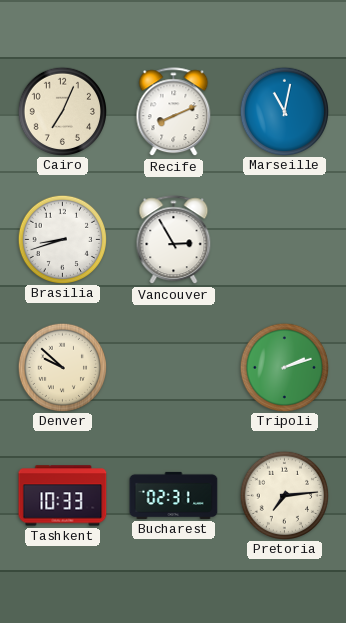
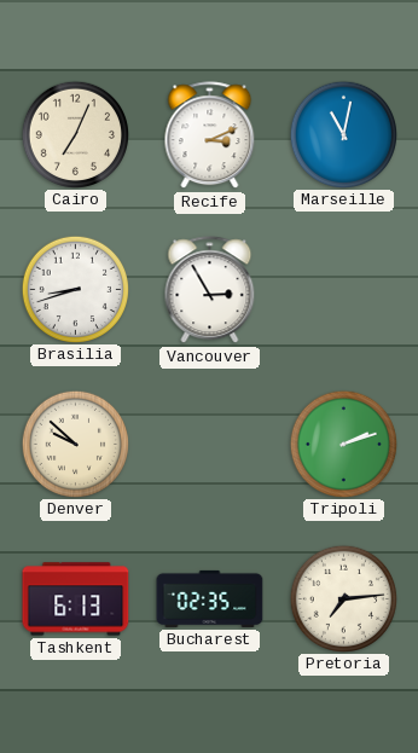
Recife: 8:11 -> 3:11 (210, 135)
Tashkent: 10:33 -> 6:13 (76, 599)
Bucharest: 02:31 -> 02:35 (210, 598)
